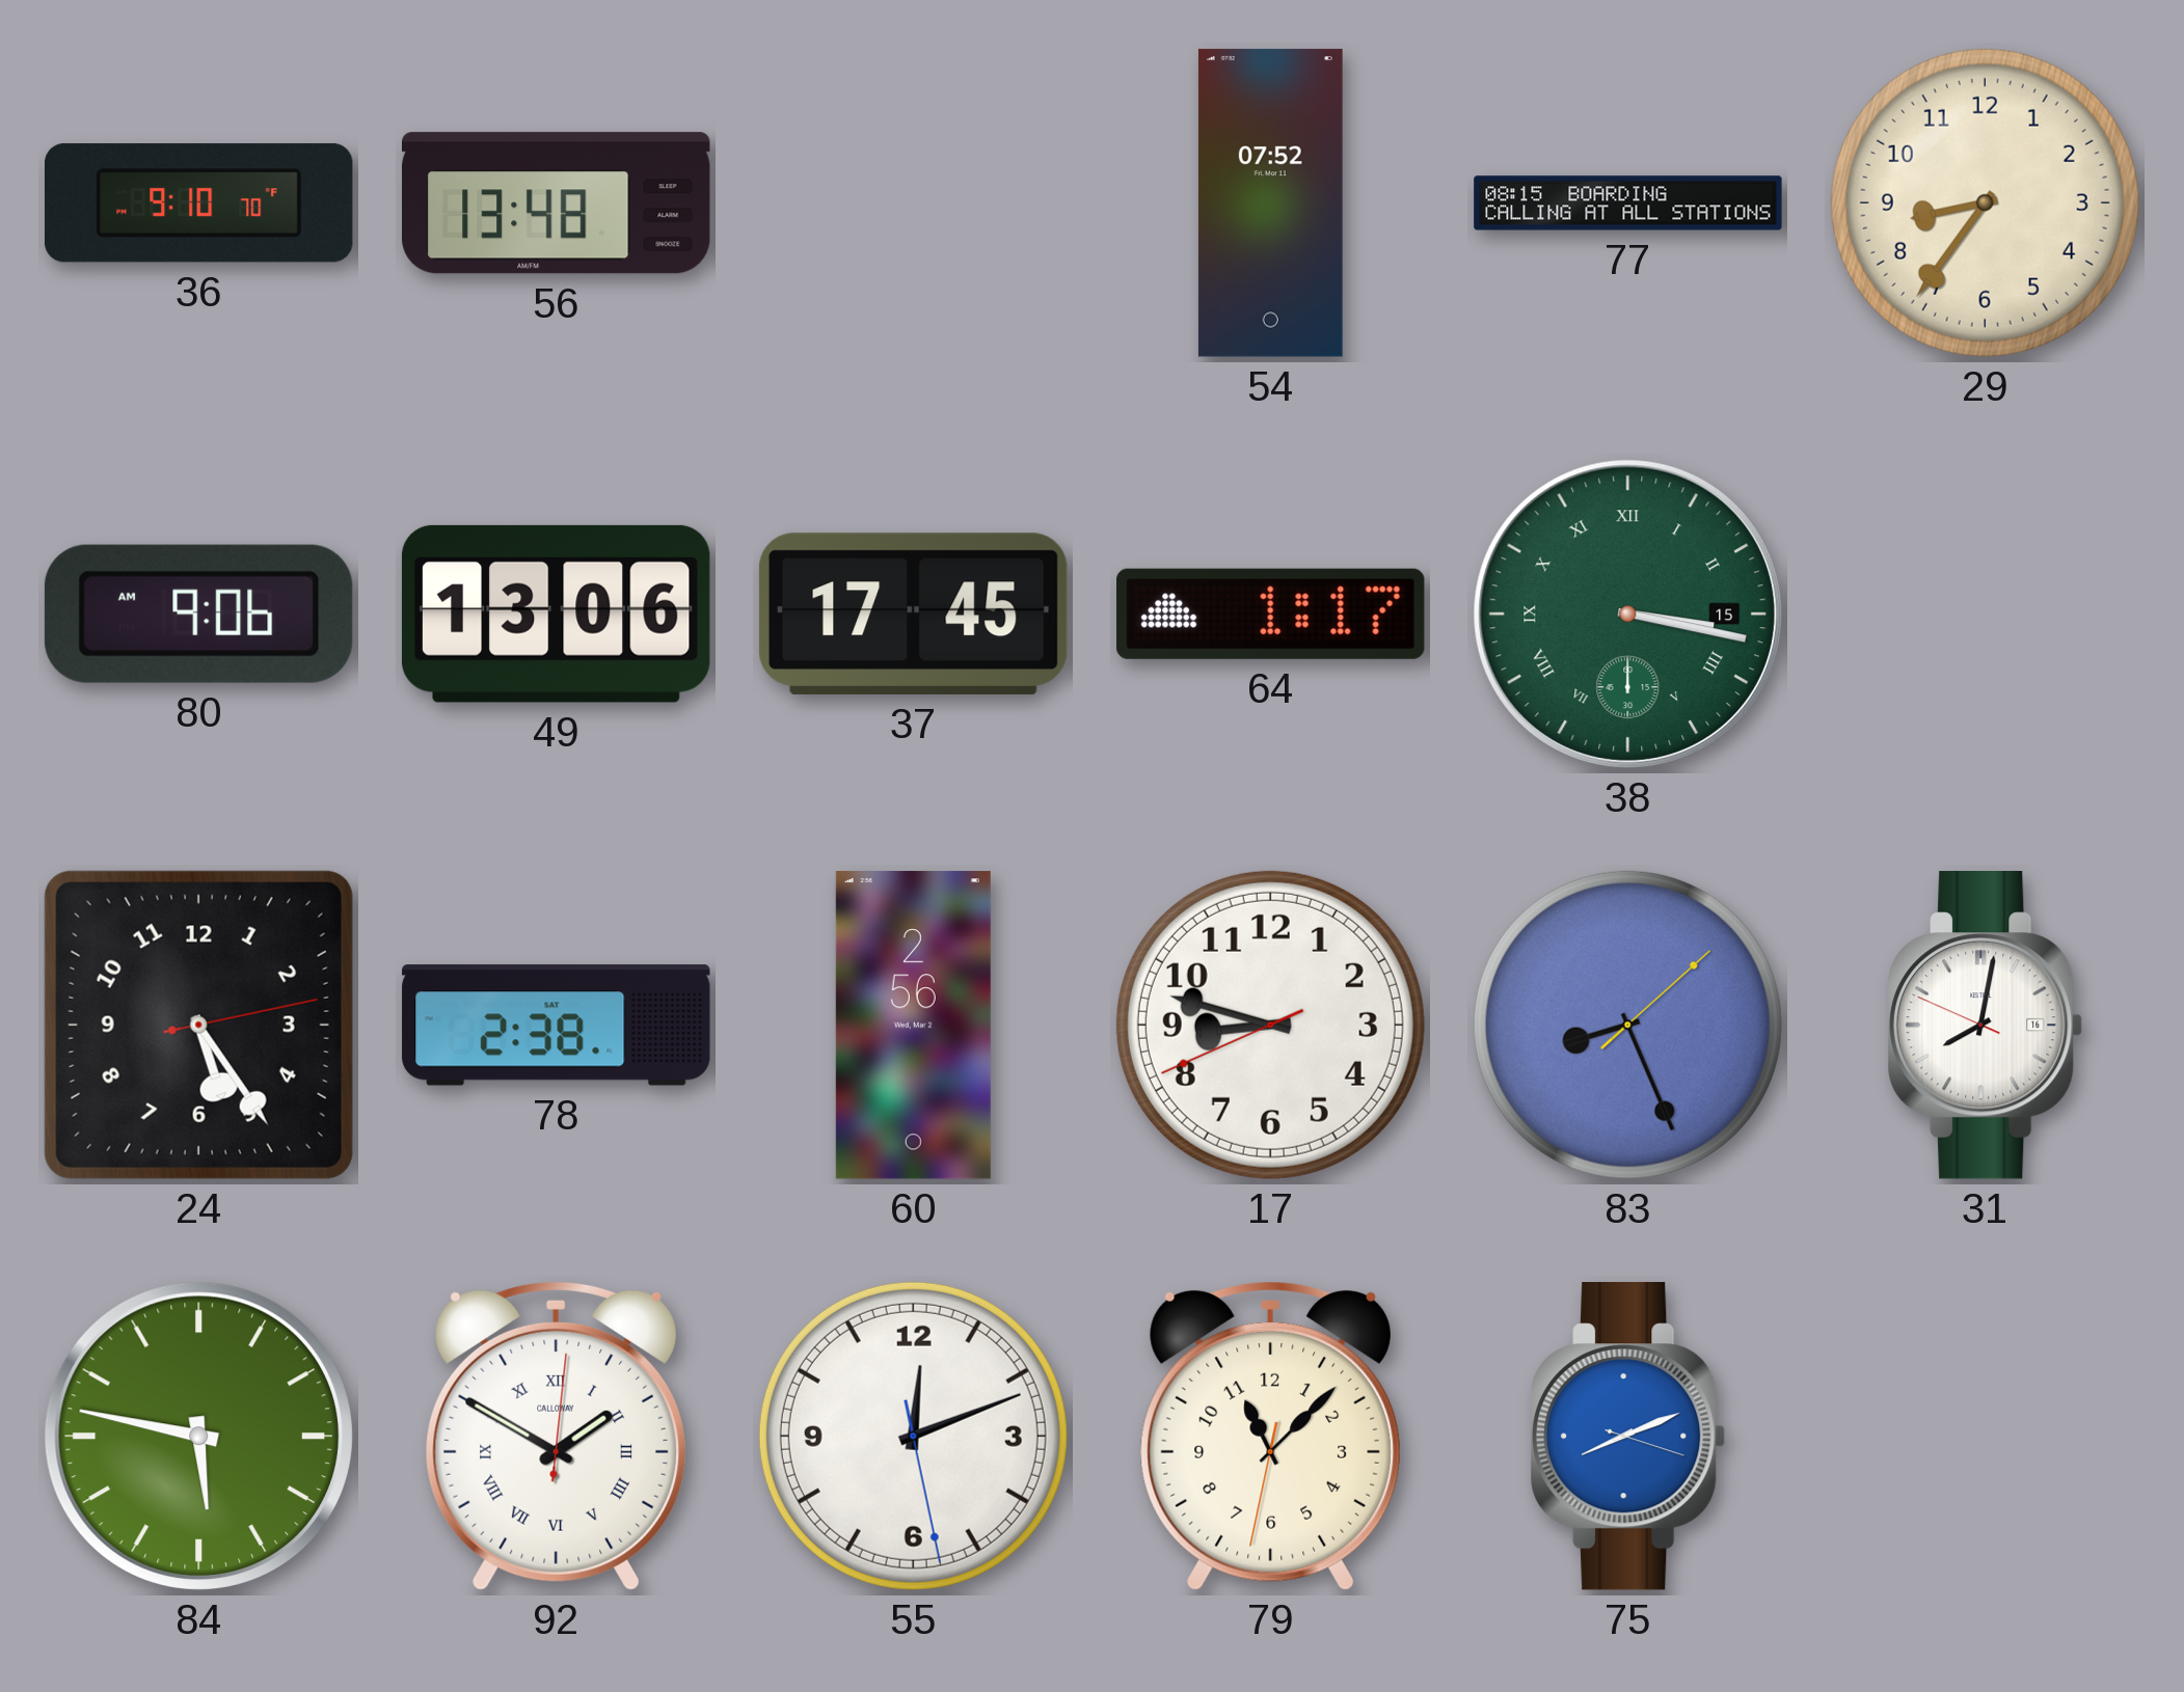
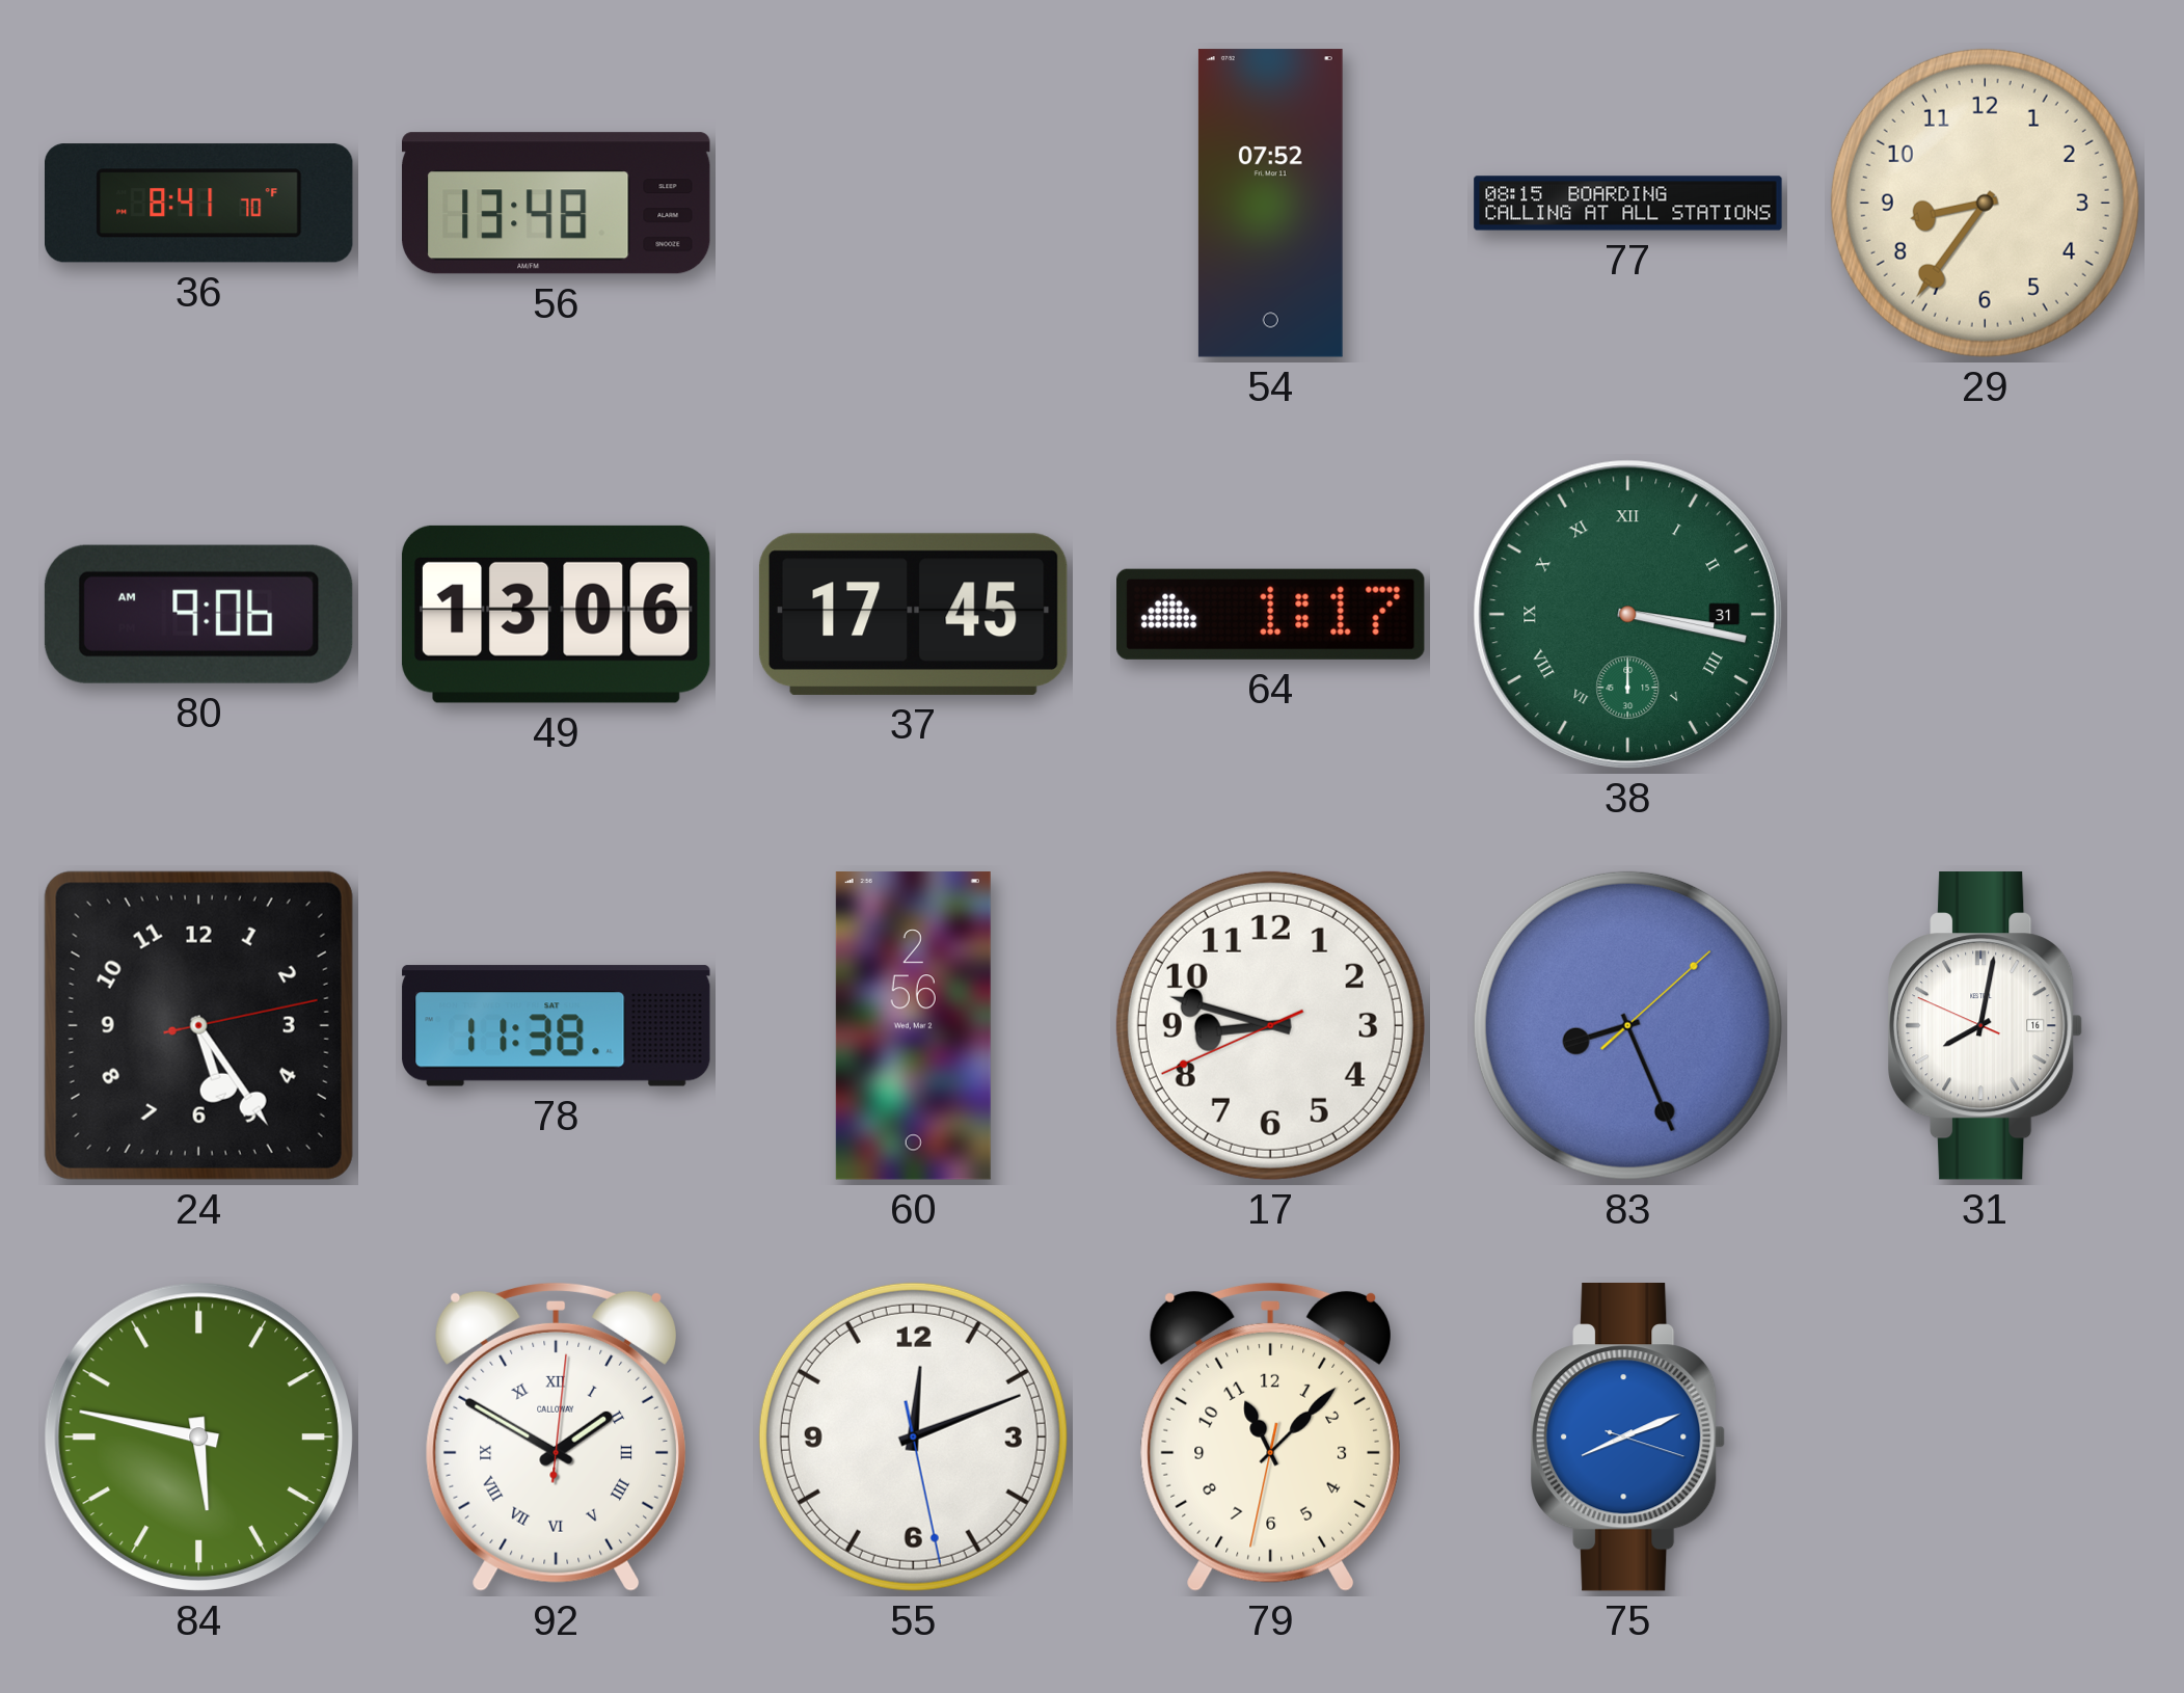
36: 9:10 -> 8:41 (199, 204)
38 date: 15 -> 31 (1627, 614)
78: 2:38 -> 11:38 (557, 1026)
